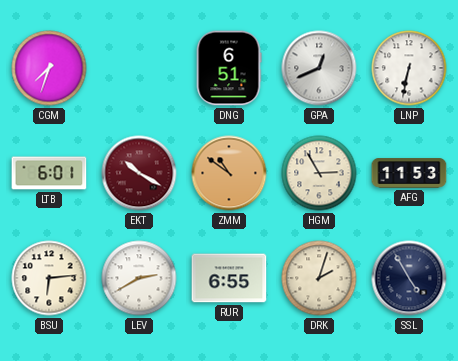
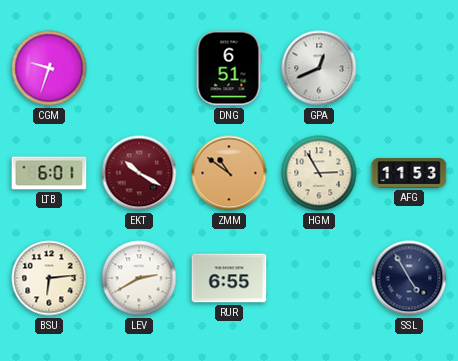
CGM: 7:33 -> 9:33 (49, 68)
LNP: 6:32 -> none (409, 68)
DRK: 2:03 -> none (319, 278)
